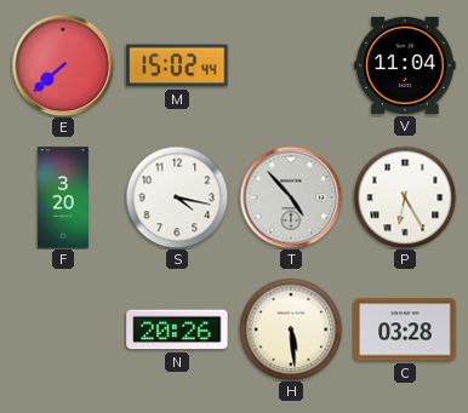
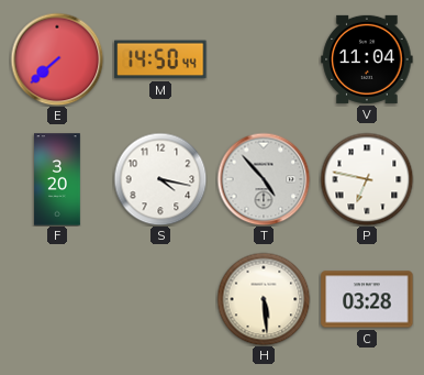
M: 15:02 -> 14:50 (160, 59)
P: 6:25 -> 6:47 (367, 179)
N: 20:26 -> none (177, 329)
